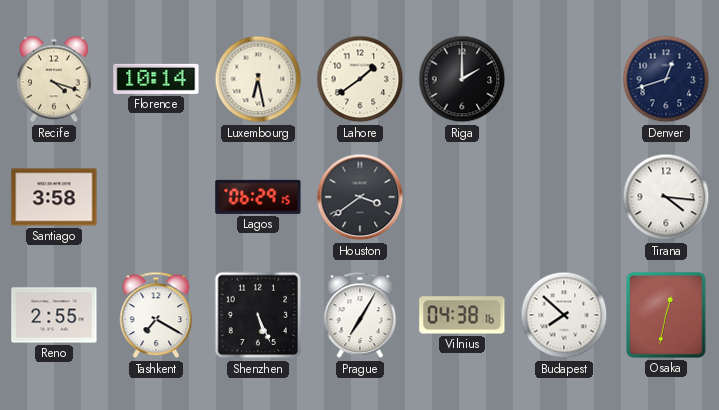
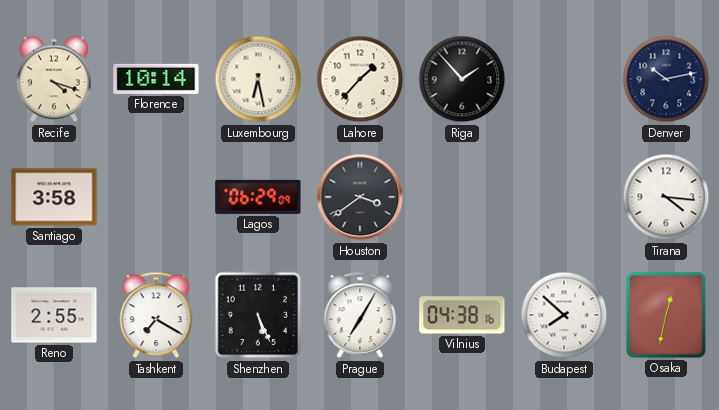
Lahore: 1:39 -> 1:37 (360, 79)
Riga: 2:00 -> 1:53 (462, 79)
Denver: 12:42 -> 10:13 (666, 79)
Lagos: 06:29:15 -> 06:29:09 (258, 197)
